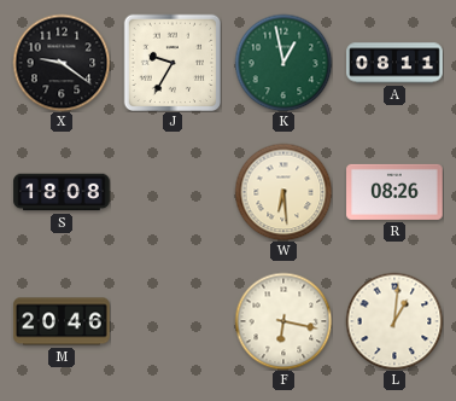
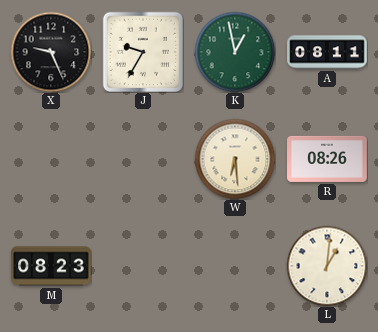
X: 9:21 -> 9:26 (51, 52)
S: 18:08 -> none (62, 192)
M: 20:46 -> 08:23 (51, 266)
F: 6:17 -> none (283, 321)
